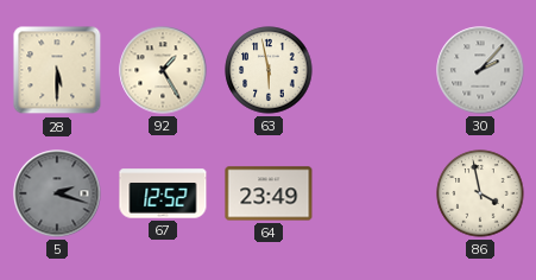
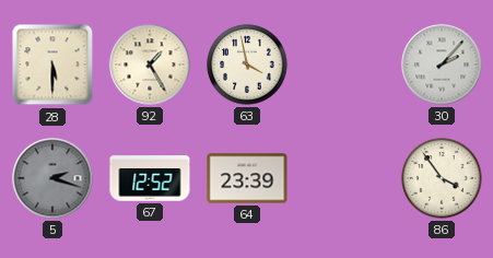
63: 5:58 -> 3:58 (247, 64)
64: 23:49 -> 23:39 (247, 178)
86: 3:58 -> 3:54 (442, 178)
